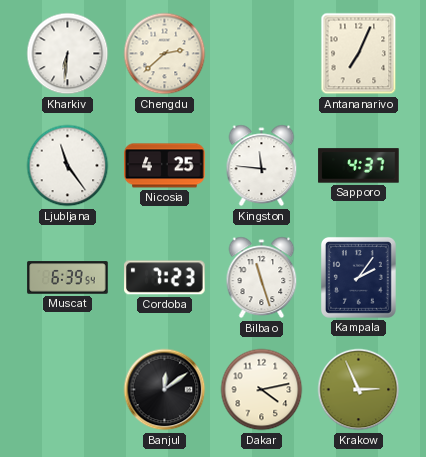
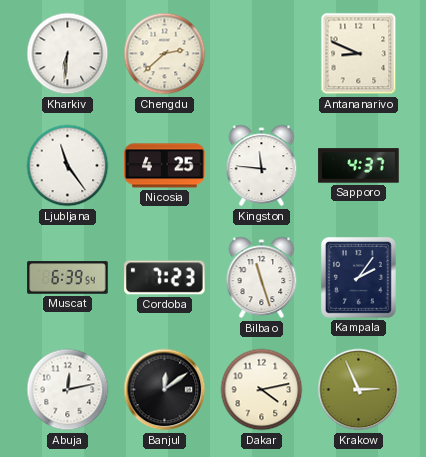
Antananarivo: 7:04 -> 8:49 (359, 54)
Abuja: none -> 12:13 (68, 390)
